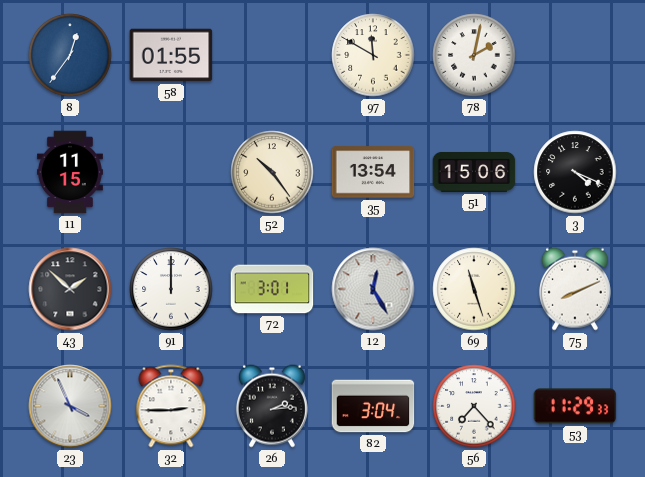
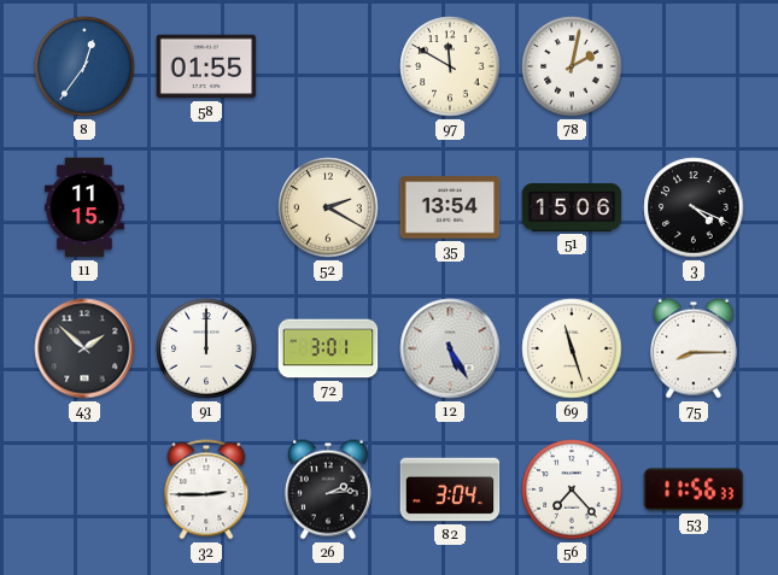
52: 10:24 -> 2:20 (328, 207)
12: 12:25 -> 5:25 (450, 348)
75: 8:11 -> 8:15 (694, 348)
23: 3:56 -> none (70, 406)
53: 11:29 -> 11:56 (694, 489)
